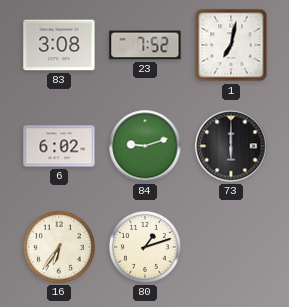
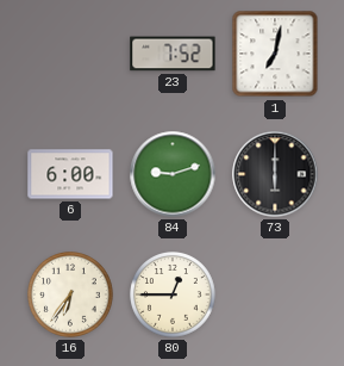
83: 3:08 -> none (59, 45)
6: 6:02 -> 6:00 (70, 174)
80: 1:12 -> 12:45 (174, 296)
